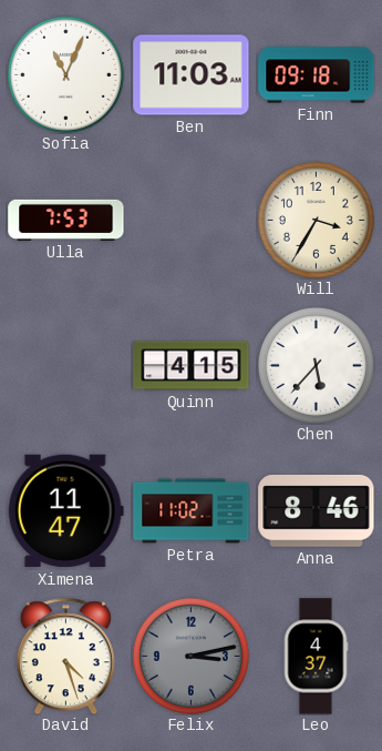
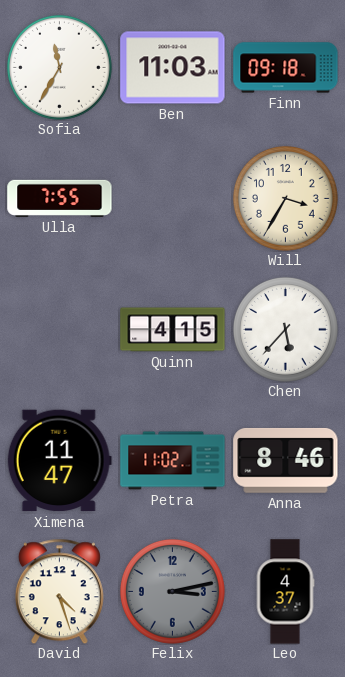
Sofia: 11:04 -> 11:35 (59, 67)
Ulla: 7:53 -> 7:55 (60, 198)
